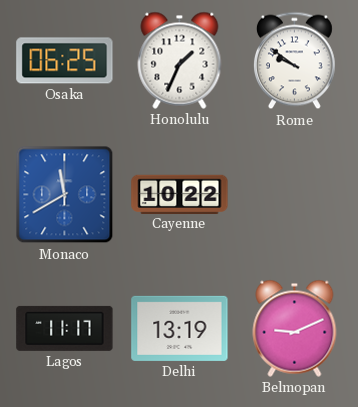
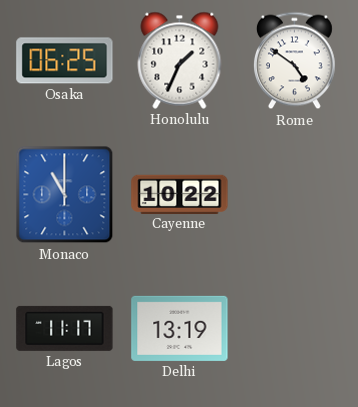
Rome: 9:51 -> 4:51 (294, 61)
Monaco: 11:40 -> 11:00 (65, 195)
Belmopan: 9:11 -> none (295, 328)
